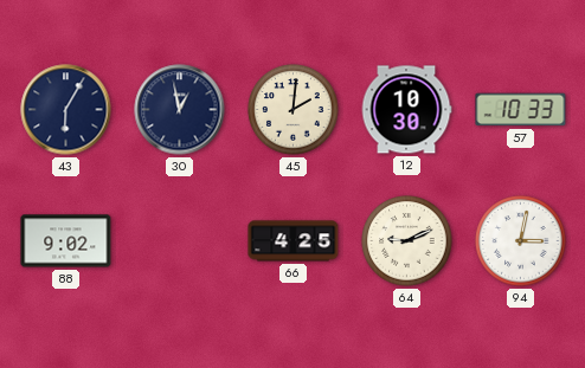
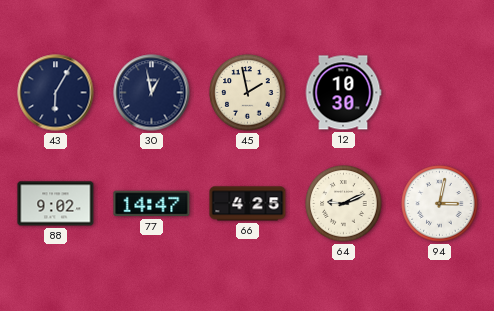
45: 2:01 -> 1:58 (248, 93)
57: 10:33 -> none (521, 110)
77: none -> 14:47 (152, 204)
